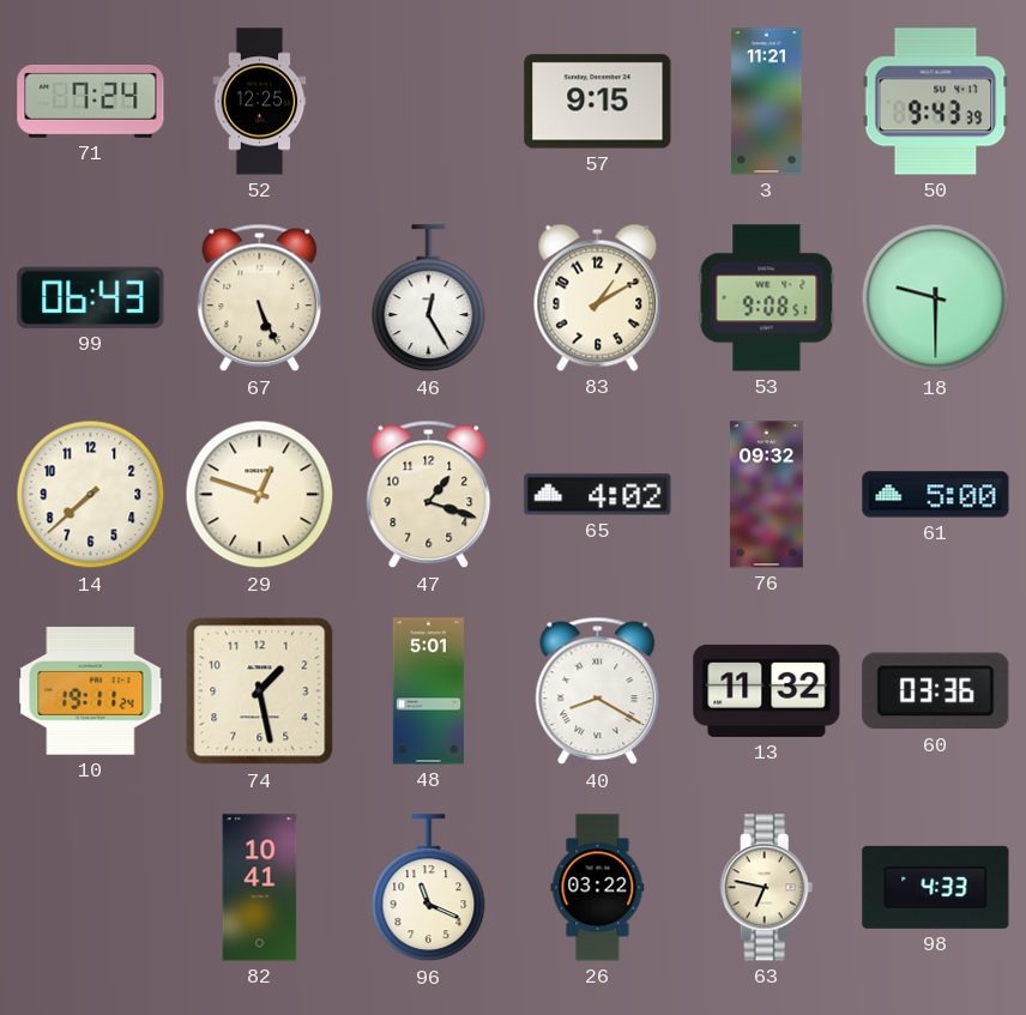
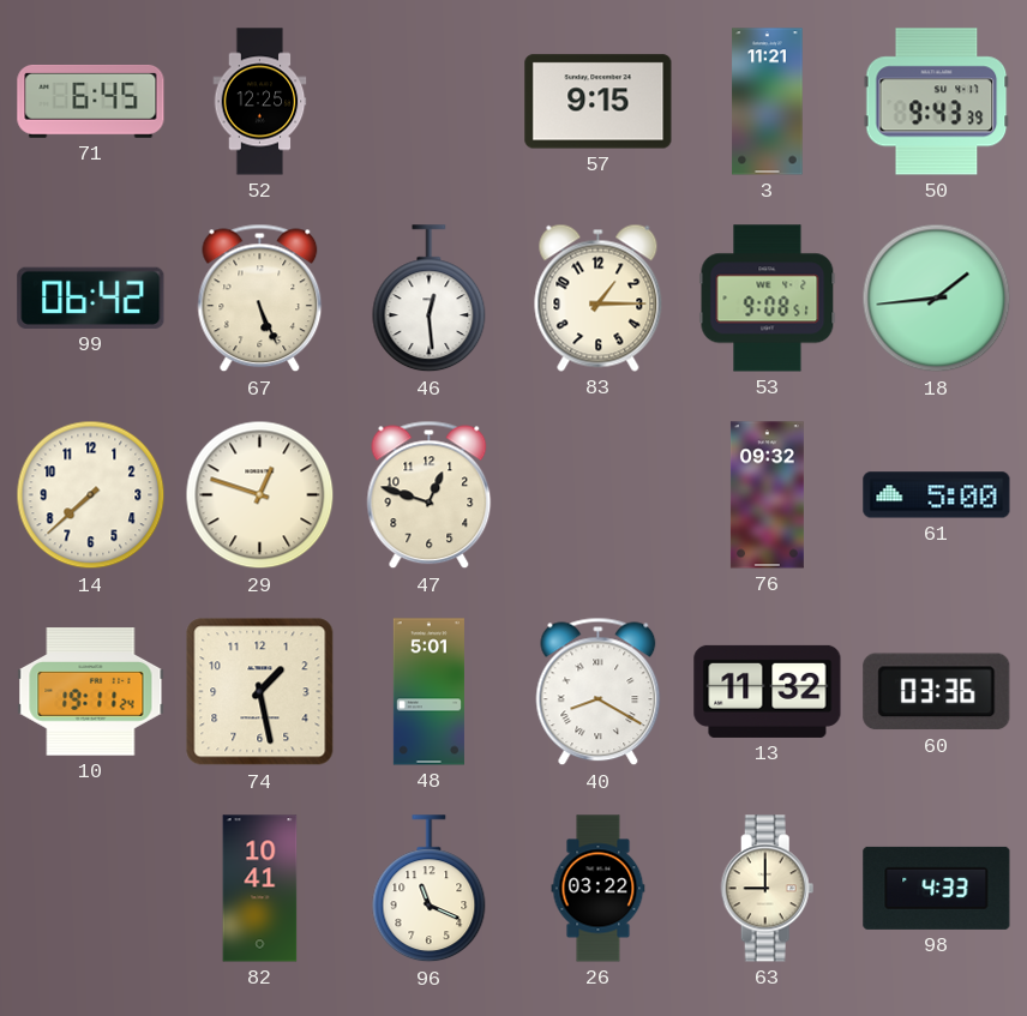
71: 7:24 -> 6:45 (91, 101)
99: 06:43 -> 06:42 (91, 297)
46: 12:25 -> 12:29 (430, 299)
83: 1:10 -> 1:15 (599, 297)
18: 9:30 -> 1:44 (937, 299)
47: 1:18 -> 12:48 (430, 495)
65: 4:02 -> none (598, 495)
63: 6:47 -> 9:00 (768, 889)
